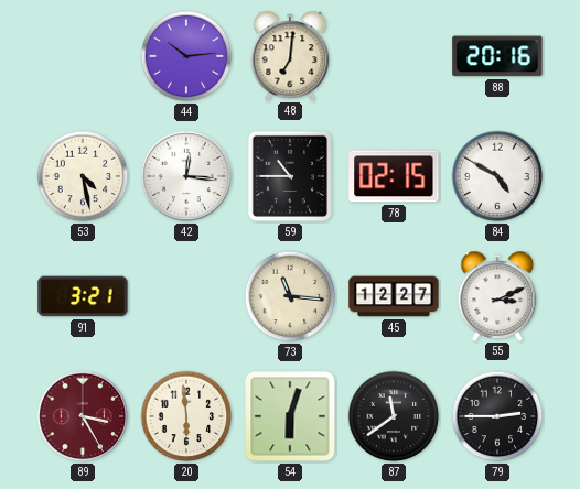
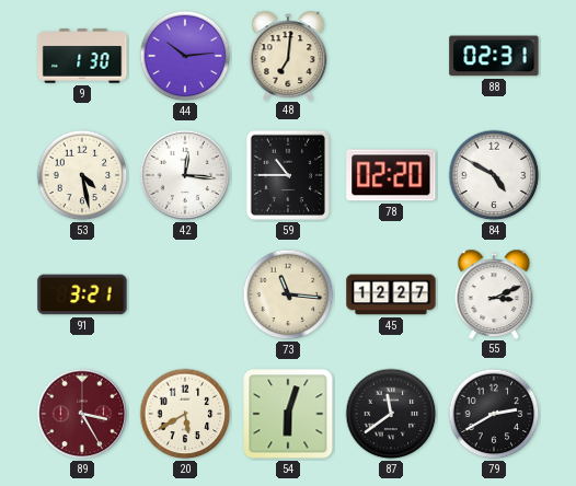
9: none -> 1:30 (82, 56)
88: 20:16 -> 02:31 (494, 56)
78: 02:15 -> 02:20 (391, 175)
20: 5:59 -> 5:40 (185, 414)
79: 2:45 -> 2:40 (494, 414)
